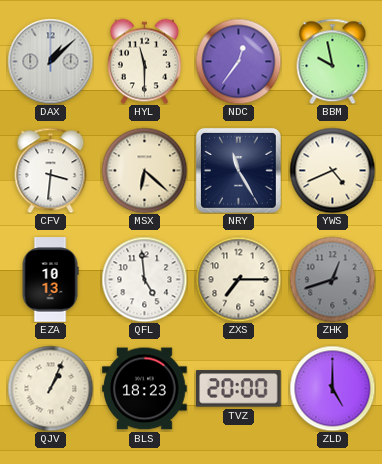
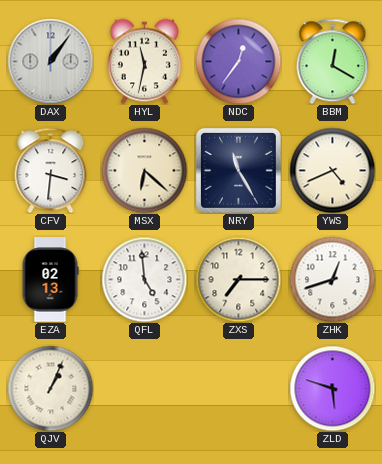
DAX: 1:08 -> 1:06 (50, 61)
HYL: 11:30 -> 11:32 (144, 61)
BBM: 9:58 -> 12:20 (333, 61)
EZA: 10:13 -> 02:13 (50, 280)
ZHK dial: grey -> white (332, 279)
BLS: 18:23 -> none (145, 389)
TVZ: 20:00 -> none (239, 389)
ZLD: 5:00 -> 5:48 (332, 388)
